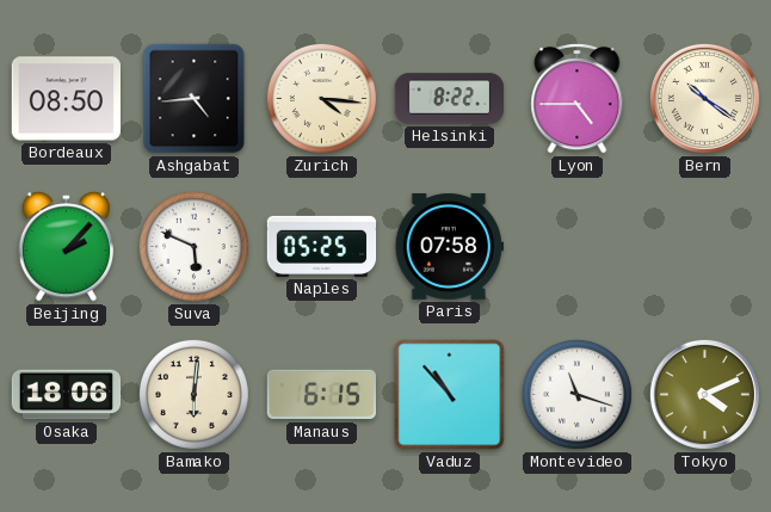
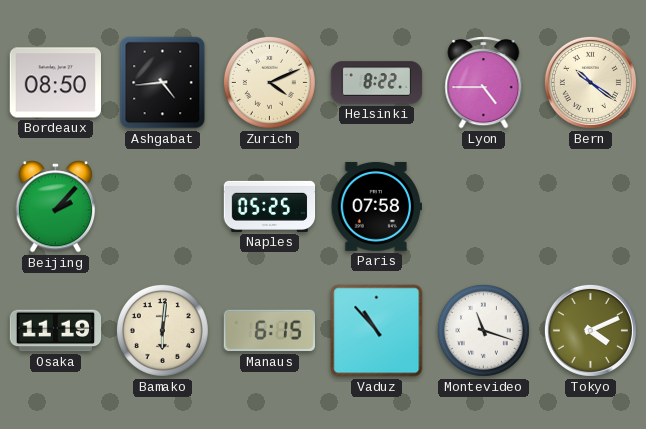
Zurich: 4:16 -> 4:11 (269, 82)
Suva: 5:49 -> none (193, 246)
Osaka: 18:06 -> 11:19 (56, 331)
